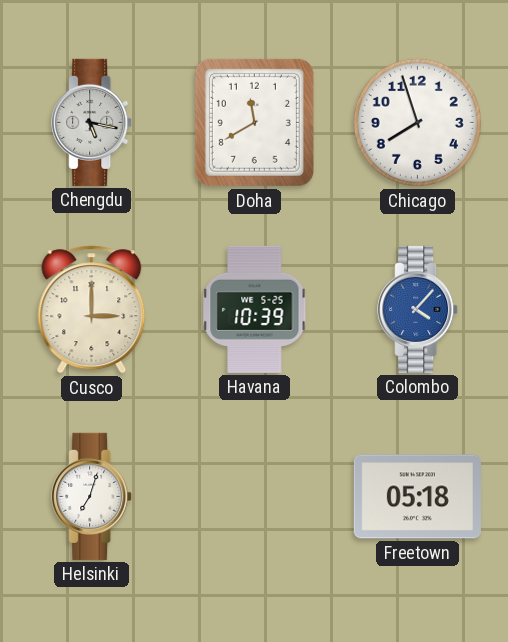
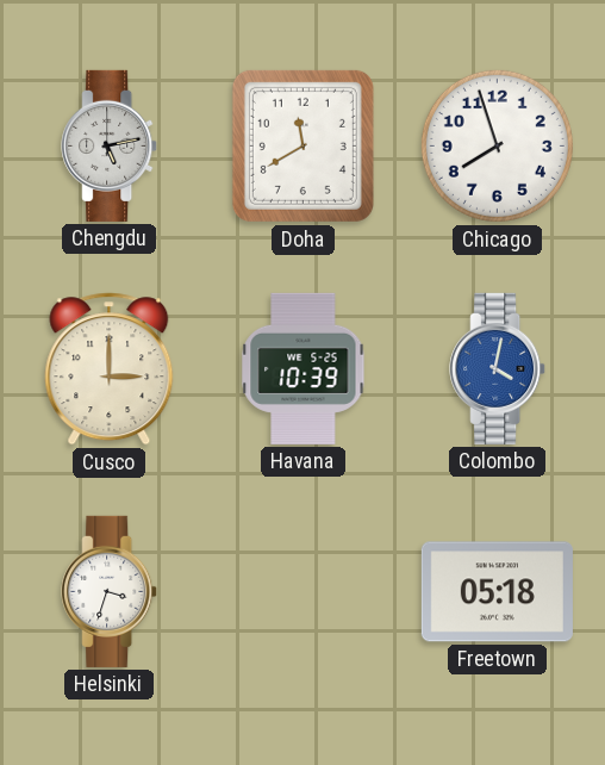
Chengdu: 5:17 -> 5:13 (110, 145)
Colombo: 4:07 -> 4:02 (498, 368)
Helsinki: 7:03 -> 3:33 (110, 591)
